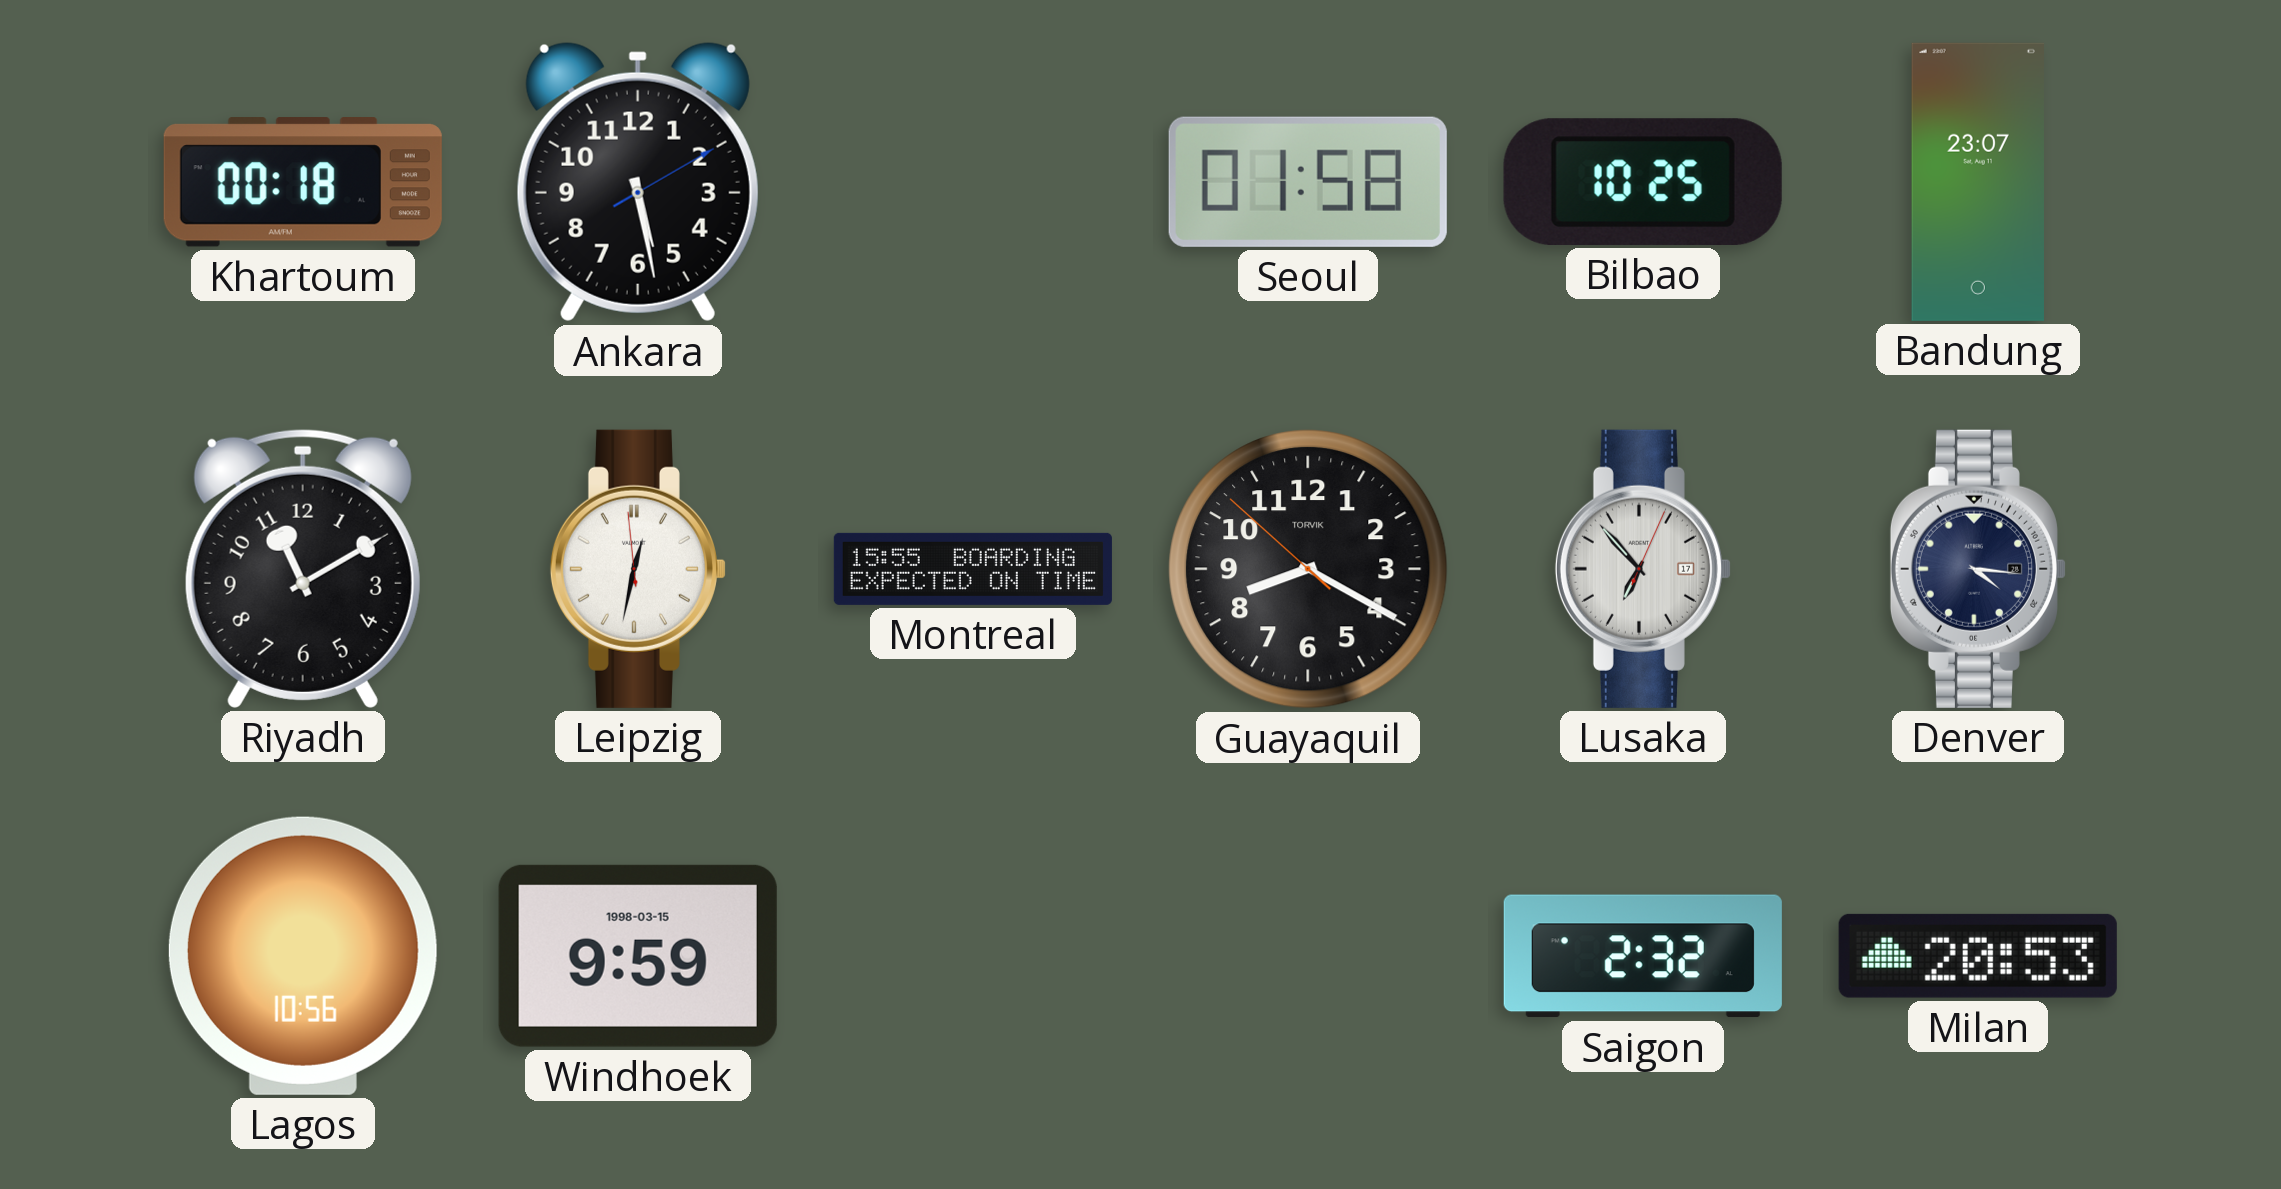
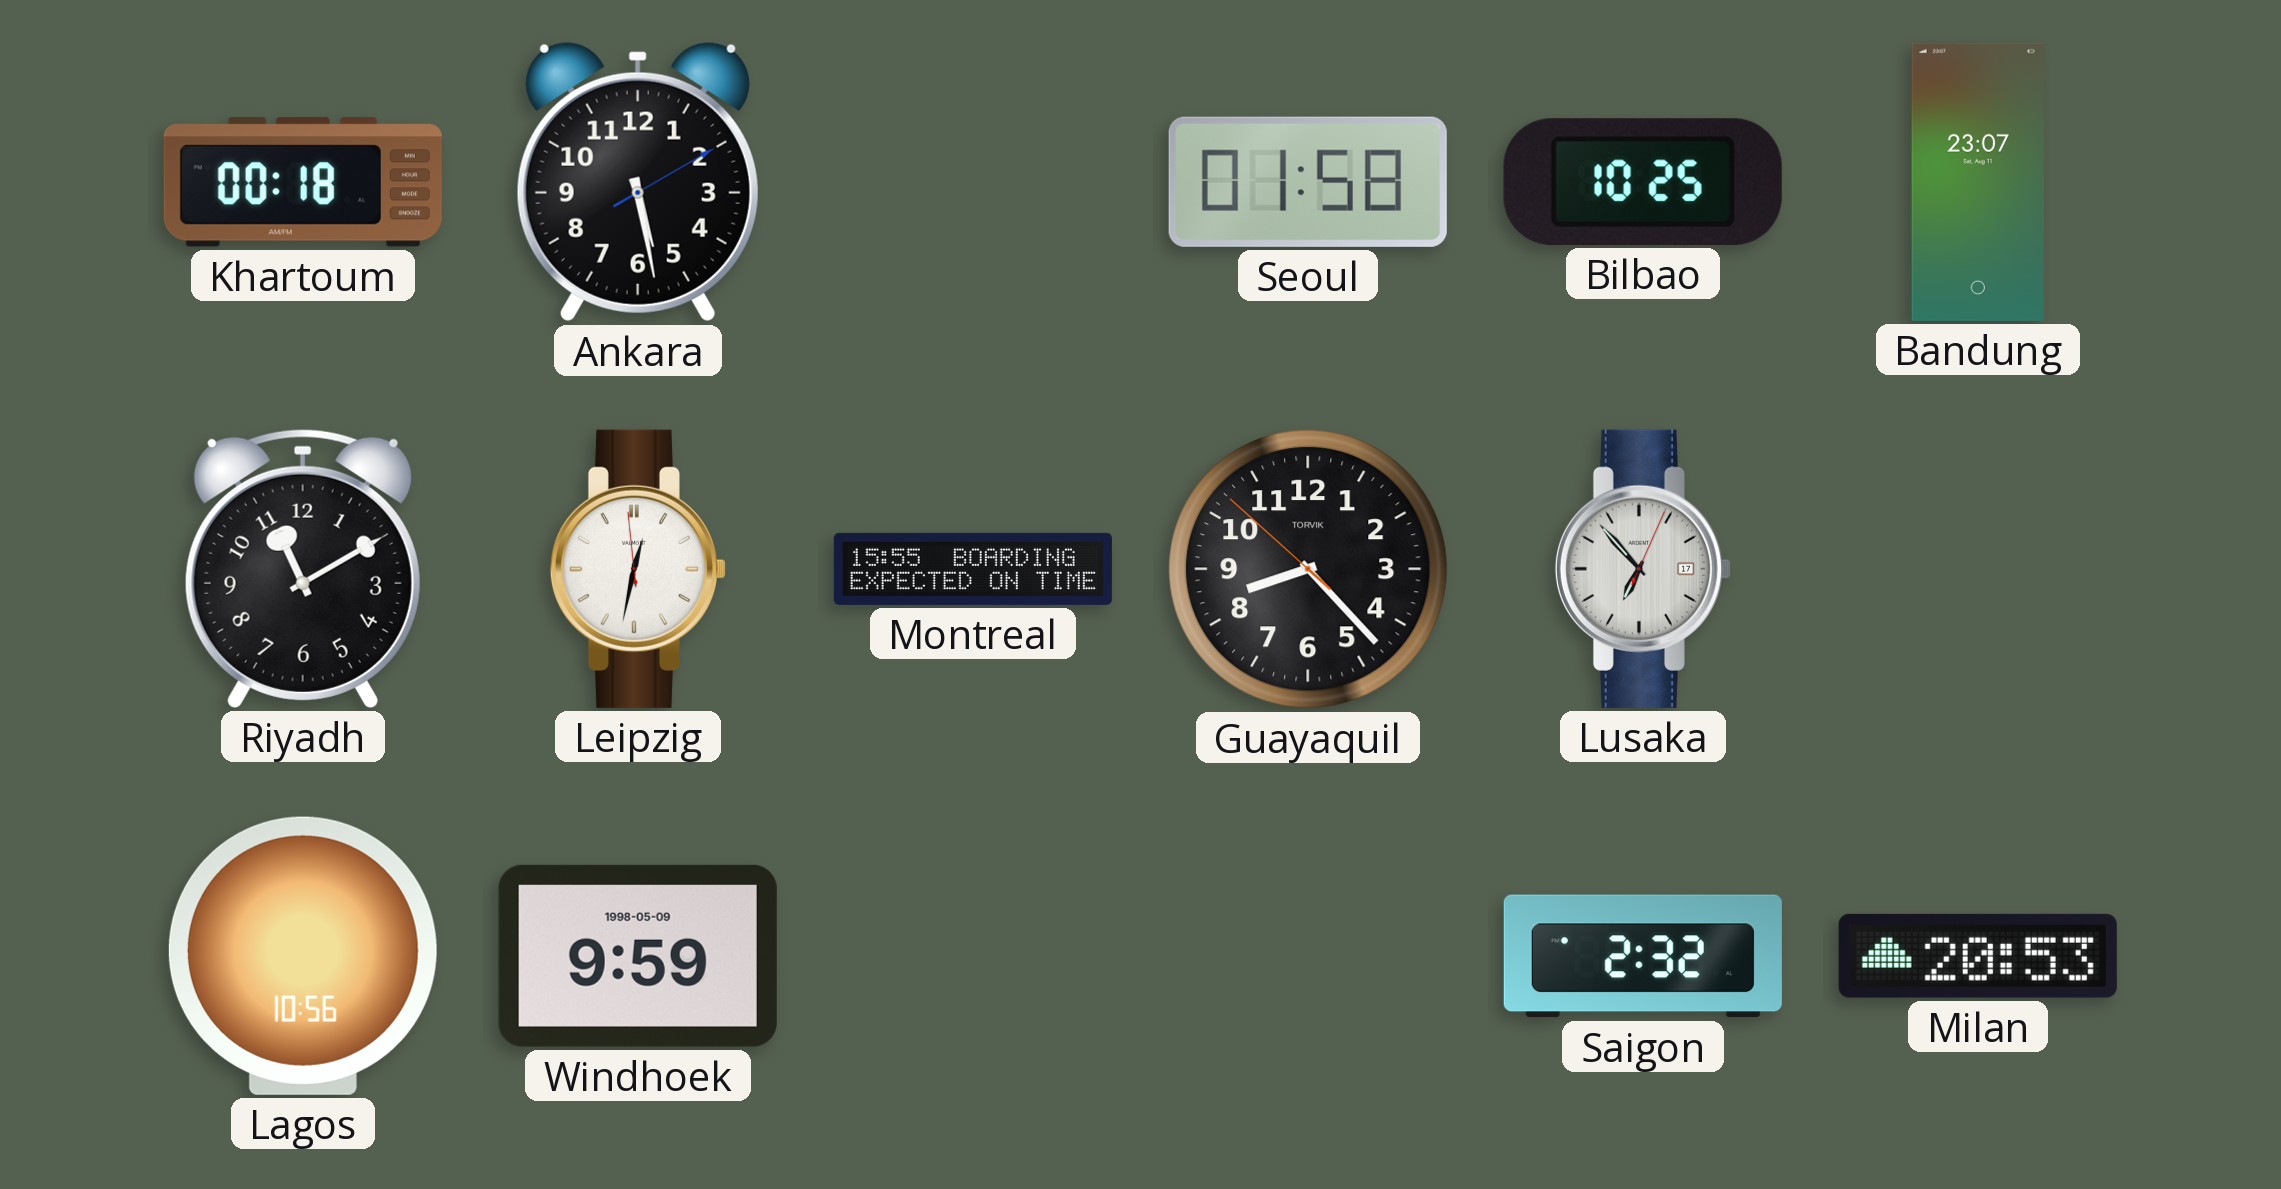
Guayaquil: 8:19 -> 8:22 (1309, 570)
Denver: 4:16 -> none (1978, 569)
Windhoek date: 1998-03-15 -> 1998-05-09 (638, 956)
